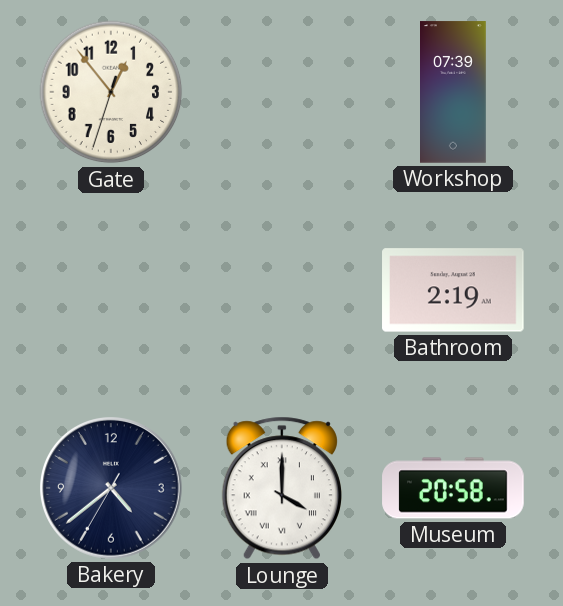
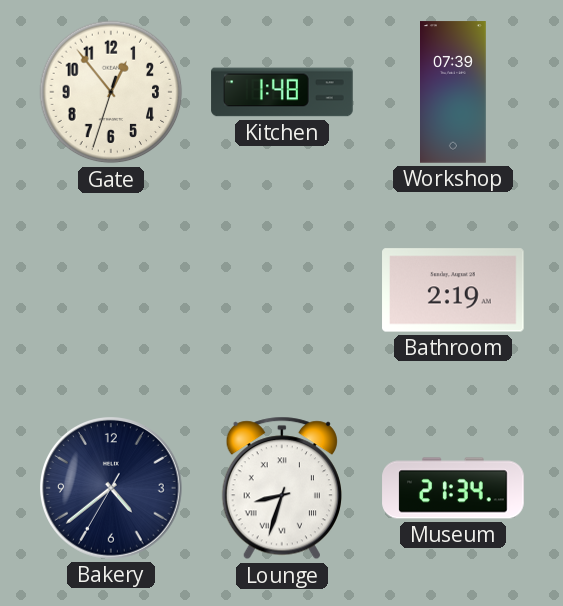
Kitchen: none -> 1:48 (282, 92)
Lounge: 4:00 -> 8:33 (282, 488)
Museum: 20:58 -> 21:34 (453, 488)
